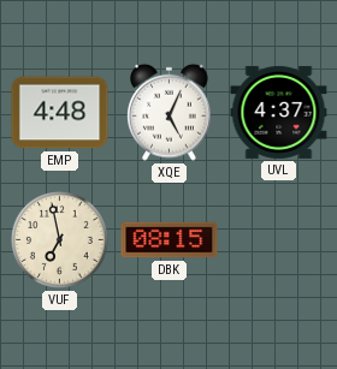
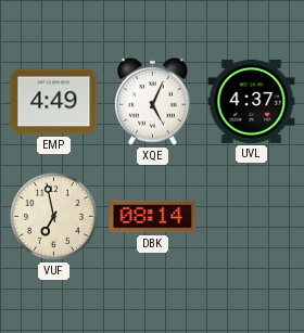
EMP: 4:48 -> 4:49 (54, 102)
DBK: 08:15 -> 08:14 (153, 217)
